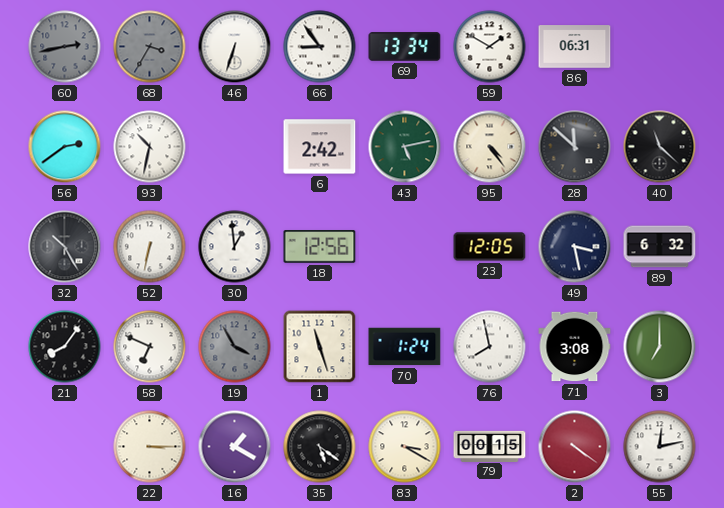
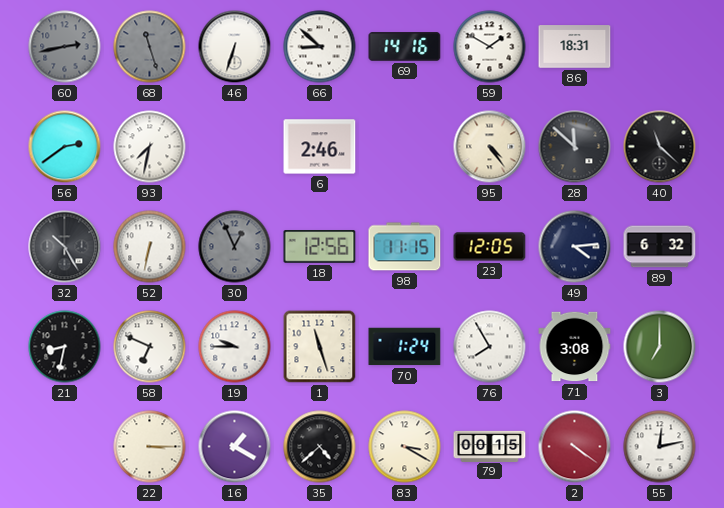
68: 3:35 -> 11:27 (150, 47)
66: 8:54 -> 8:52 (320, 47)
69: 13:34 -> 14:16 (405, 47)
86: 06:31 -> 18:31 (575, 47)
93: 10:32 -> 7:32 (150, 147)
6: 2:42 -> 2:46 (320, 147)
43: 5:13 -> none (405, 147)
30: 12:59 -> 12:56 (235, 247)
30 dial: white -> grey (235, 247)
98: none -> 11:15 (405, 247)
49: 3:28 -> 4:14 (575, 247)
21: 8:06 -> 8:32 (65, 347)
19: 3:55 -> 9:45 (235, 347)
19 dial: grey -> white (235, 347)
76: 7:58 -> 7:55 (490, 347)
35: 5:21 -> 4:38 (320, 447)
